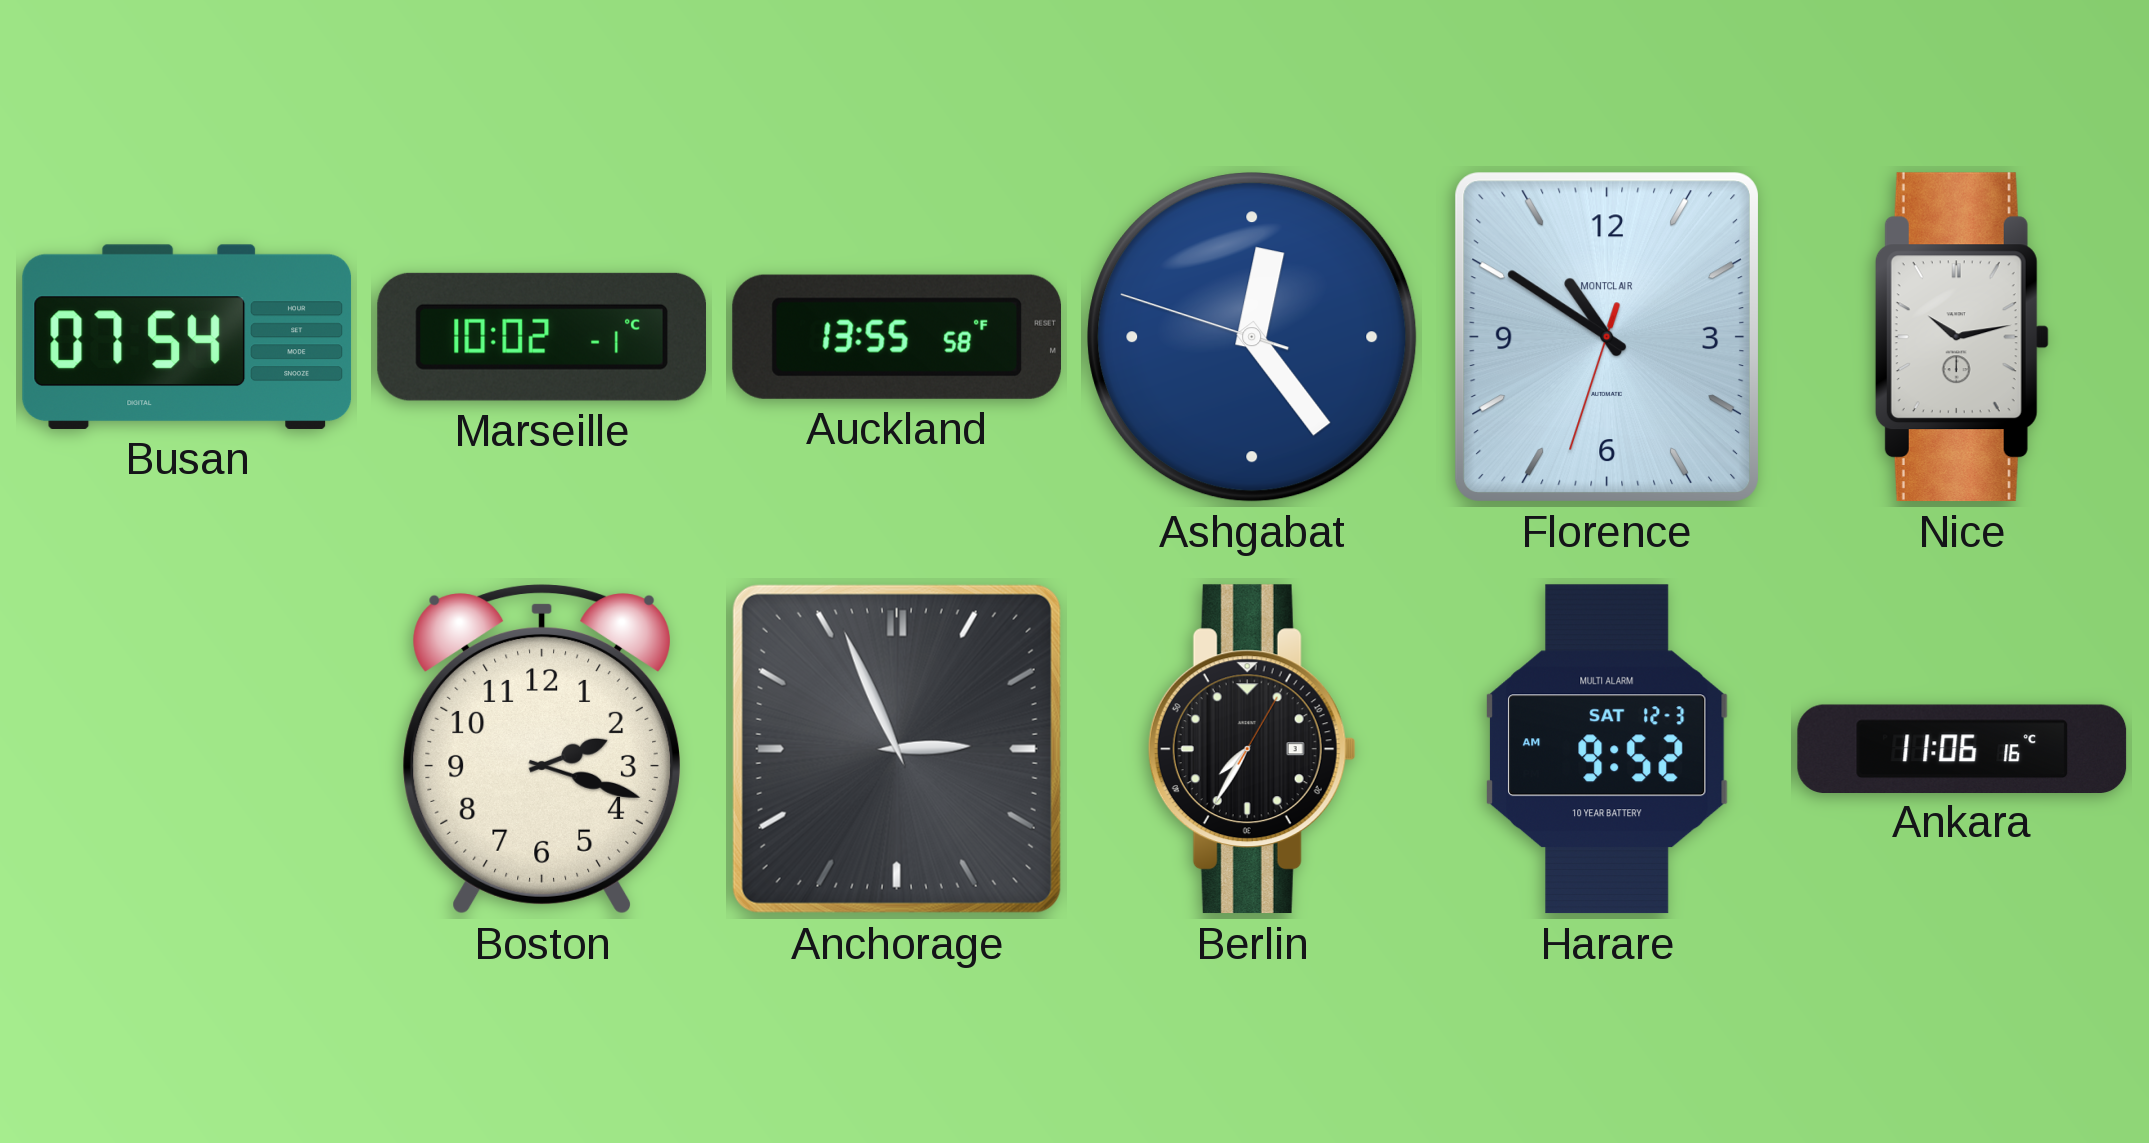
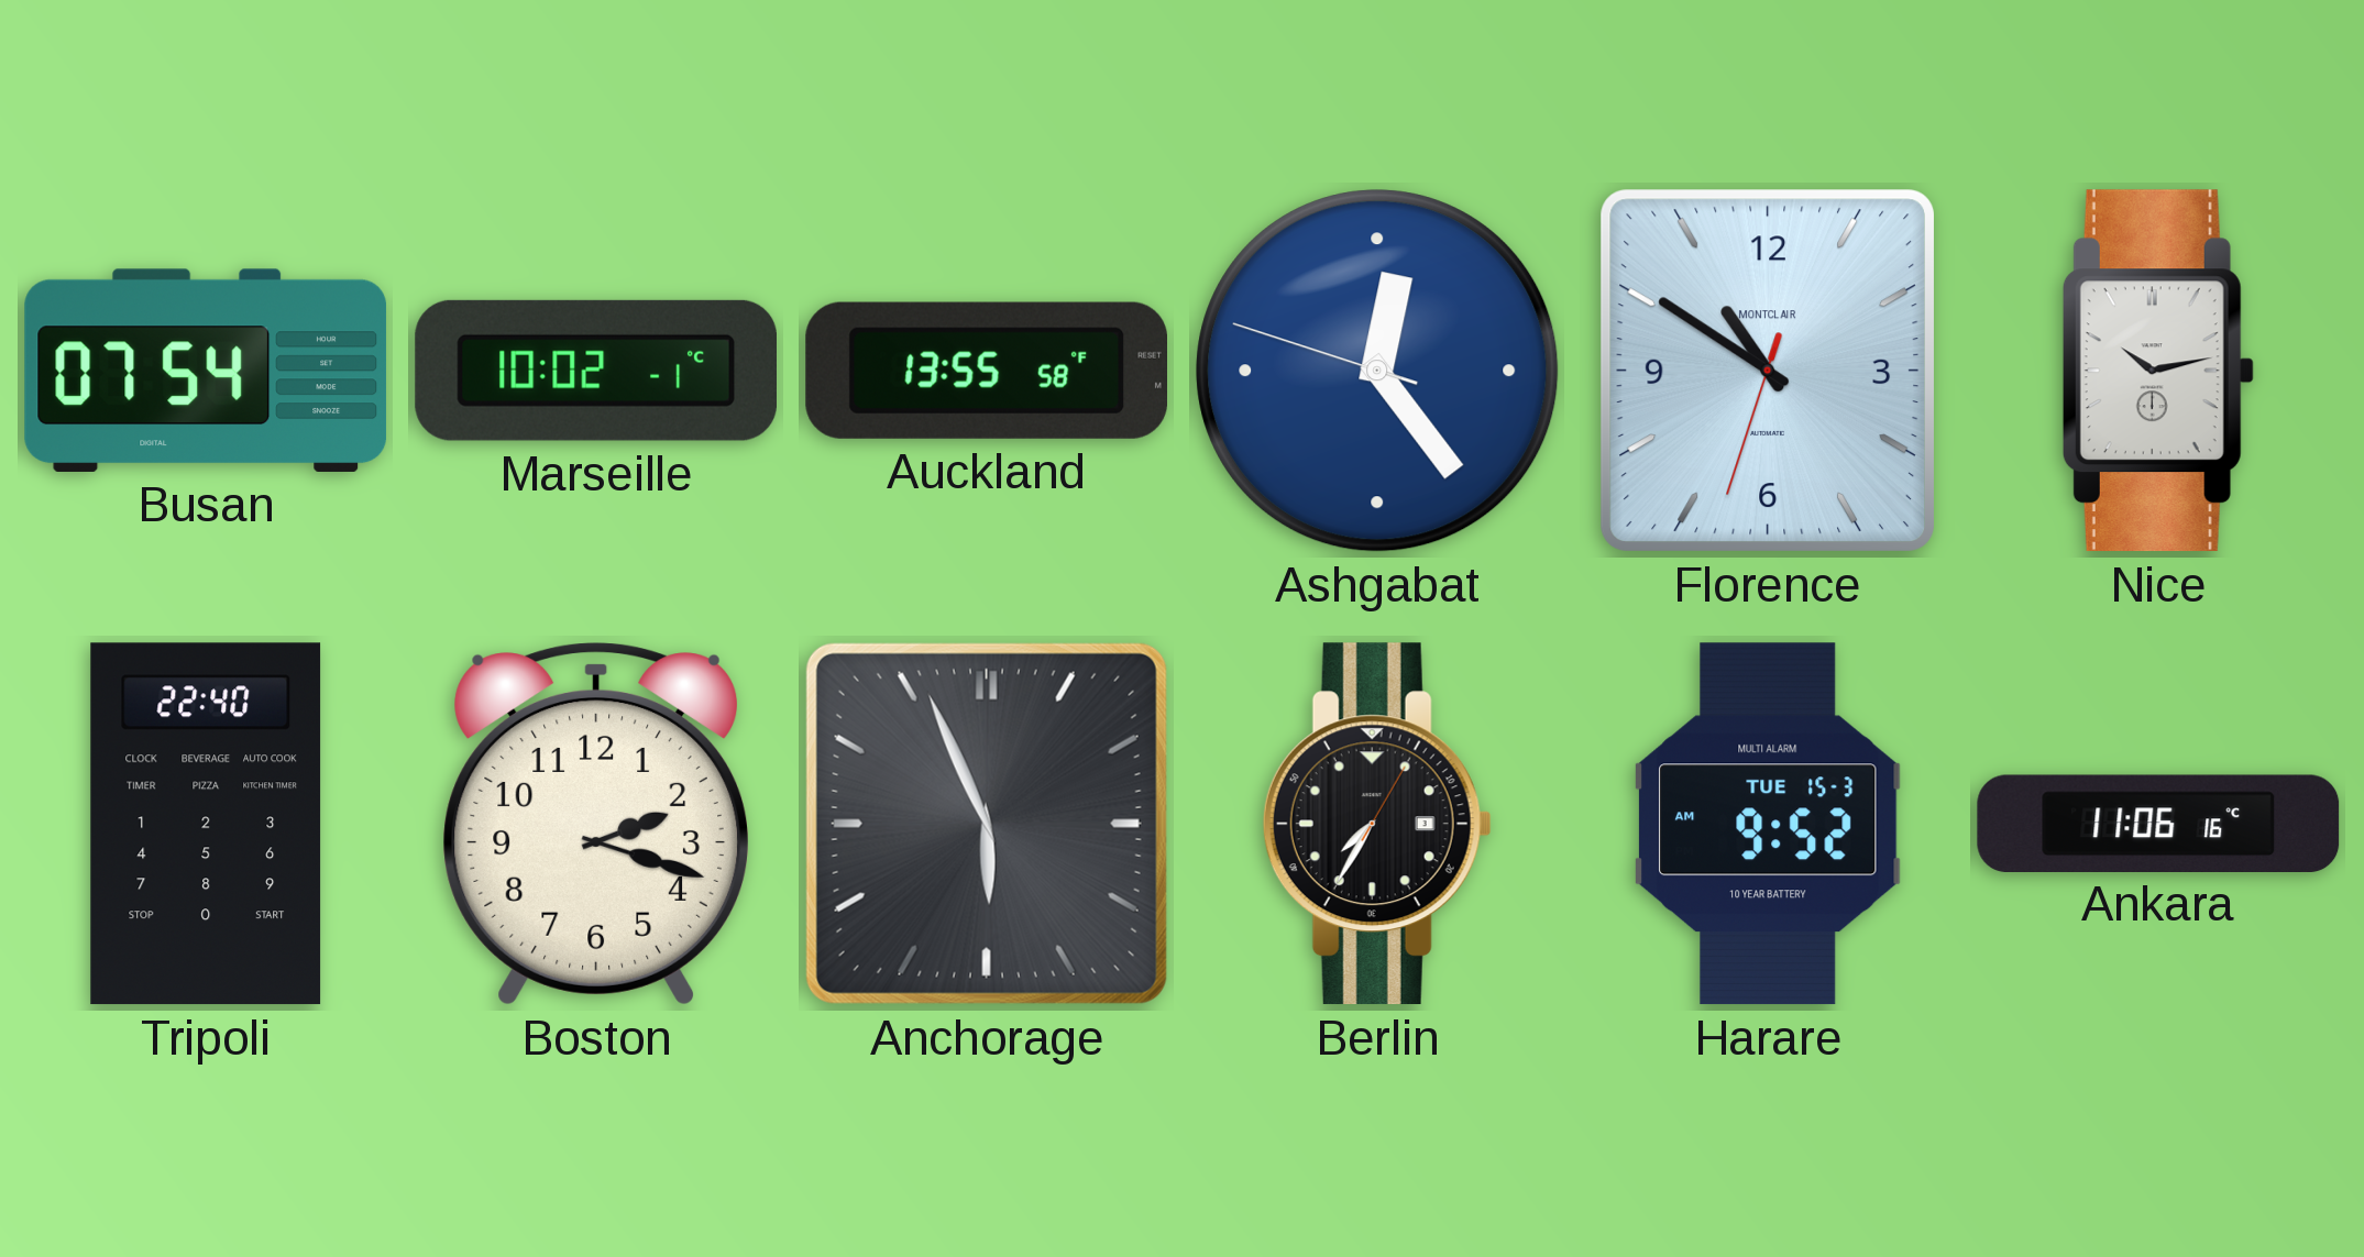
Tripoli: none -> 22:40 (206, 824)
Anchorage: 2:56 -> 5:56 (987, 824)
Harare date: SAT 12-3 -> TUE 15-3 (1768, 824)
